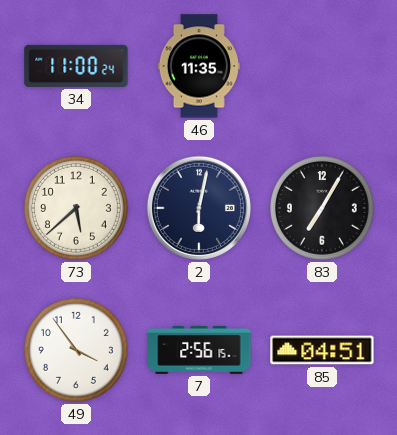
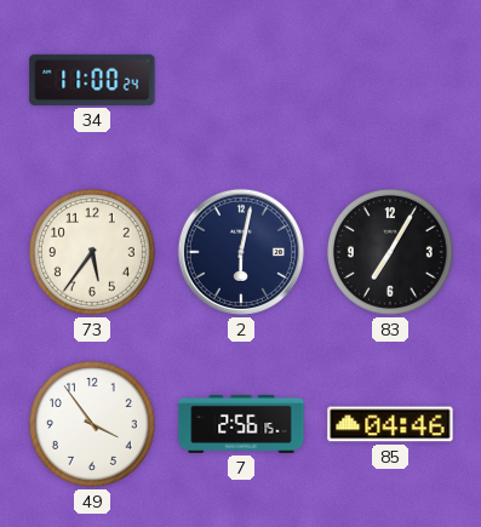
46: 11:35 -> none (199, 66)
73: 5:38 -> 5:36 (92, 252)
85: 04:51 -> 04:46 (390, 424)
